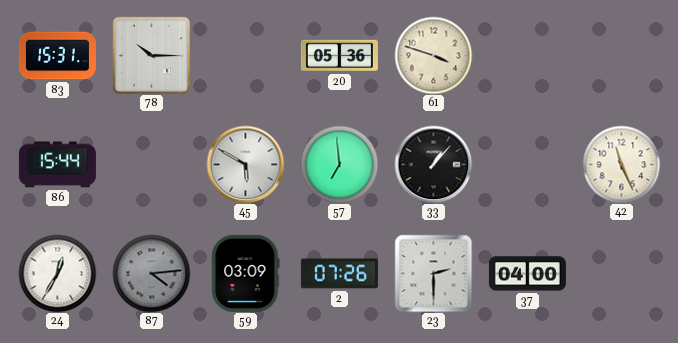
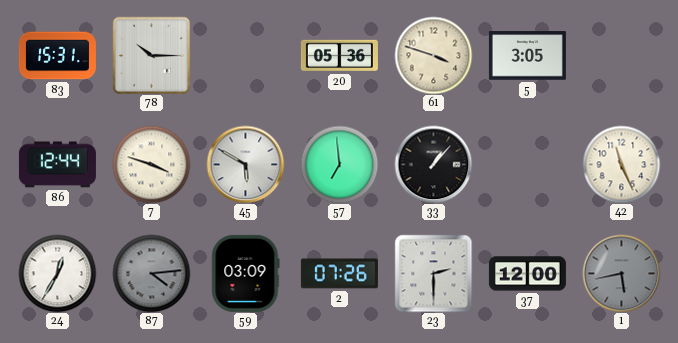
5: none -> 3:05 (527, 56)
86: 15:44 -> 12:44 (57, 165)
7: none -> 3:48 (151, 164)
37: 04:00 -> 12:00 (527, 274)
1: none -> 5:43 (621, 273)
